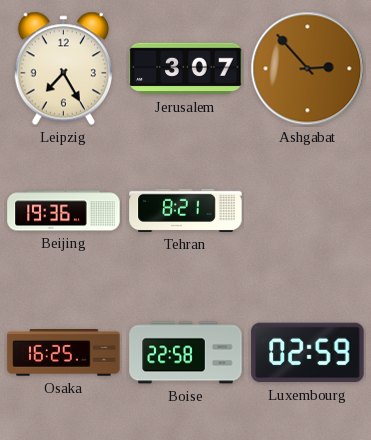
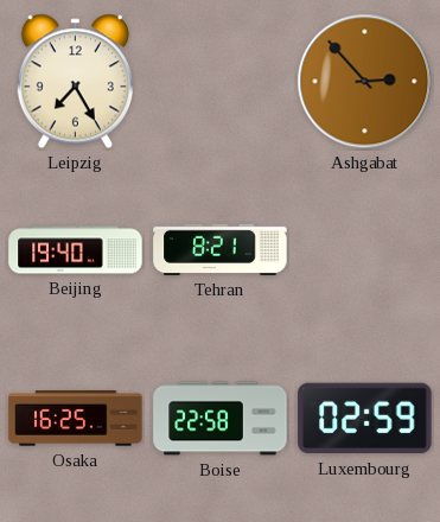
Jerusalem: 3:07 -> none (186, 69)
Beijing: 19:36 -> 19:40 (76, 250)
